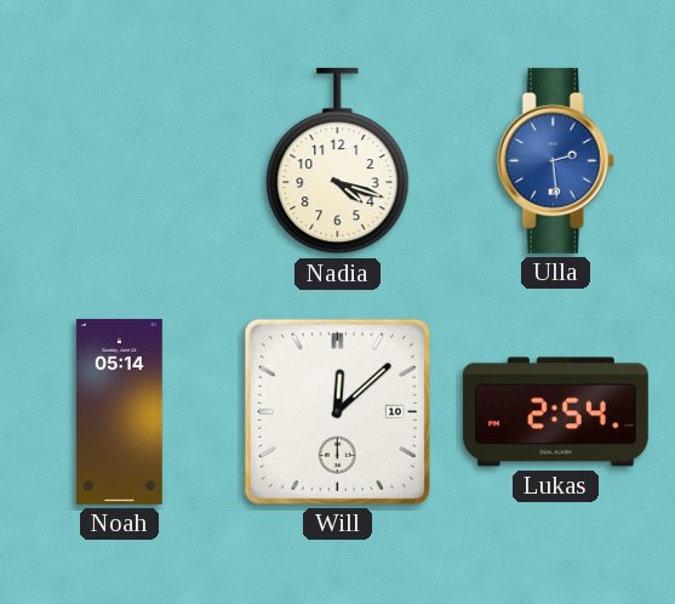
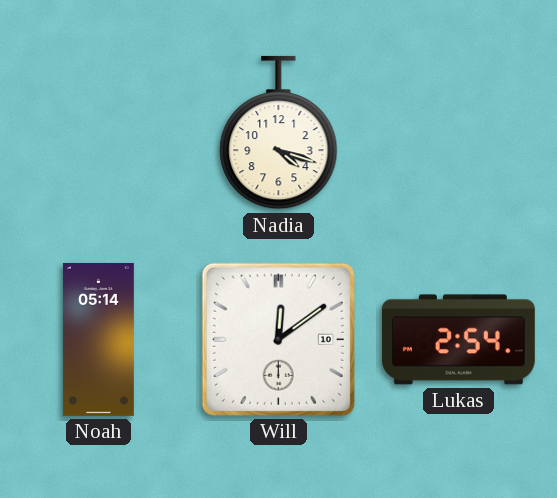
Ulla: 2:29 -> none (555, 160)
Will: 12:08 -> 12:09 (278, 339)
